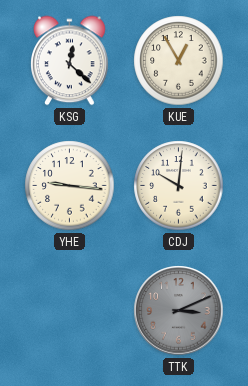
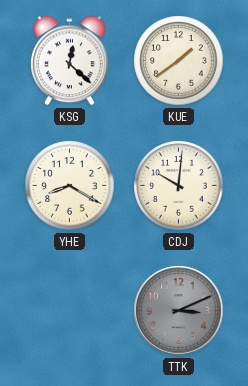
KUE: 12:55 -> 1:39 (179, 61)
YHE: 9:16 -> 8:20 (70, 186)
